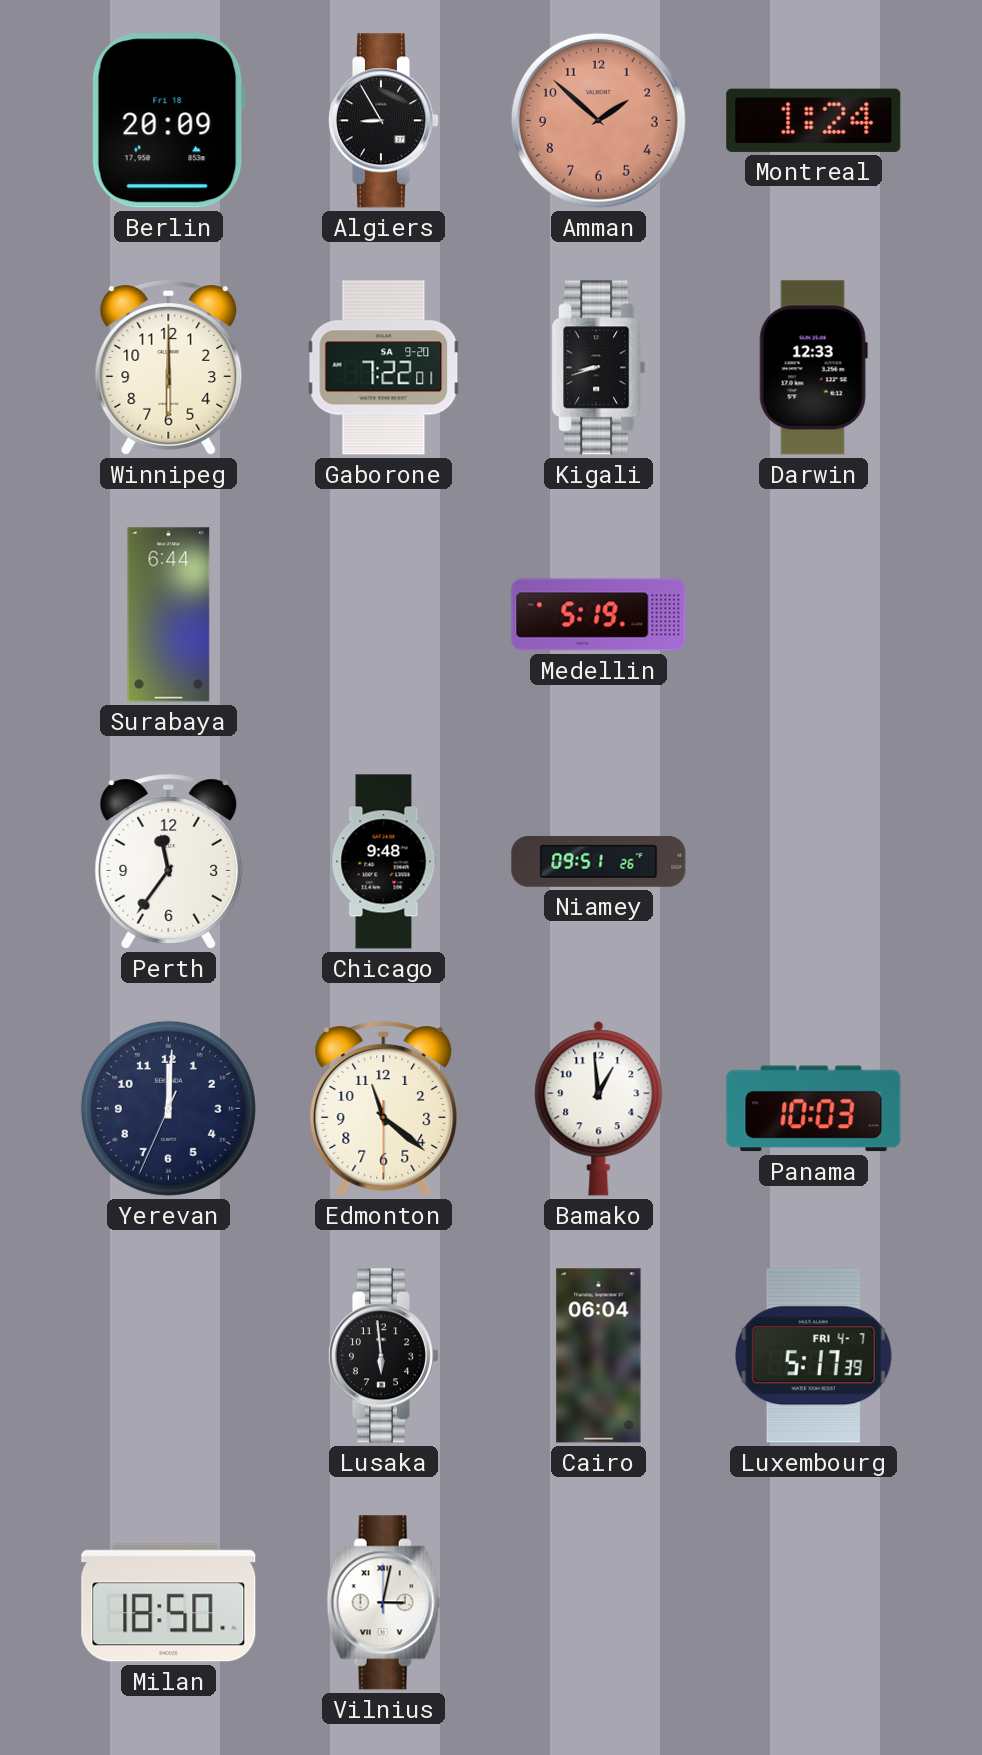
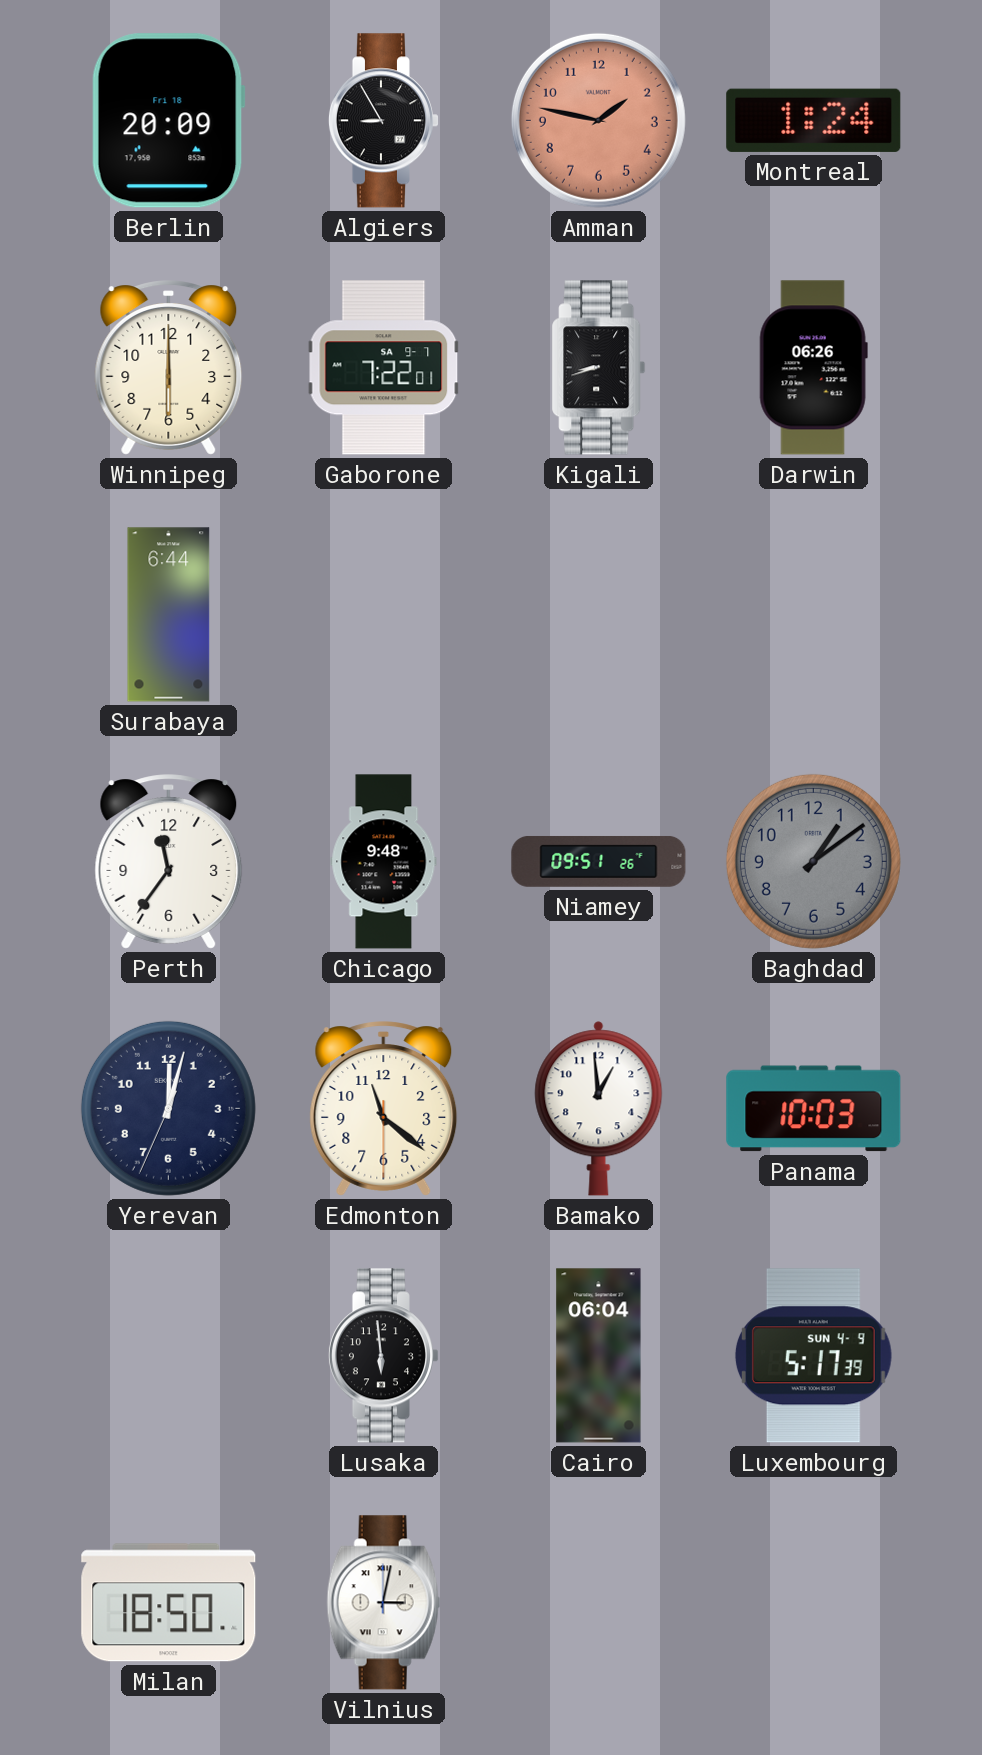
Amman: 1:52 -> 1:47 (598, 120)
Gaborone date: SA 9-20 -> SA 9-7 (384, 368)
Darwin: 12:33 -> 06:26 (813, 368)
Medellin: 5:19 -> none (599, 615)
Baghdad: none -> 1:09 (813, 861)
Yerevan: 12:00 -> 12:02 (168, 1108)
Luxembourg date: FRI 4-7 -> SUN 4-9 (813, 1356)
